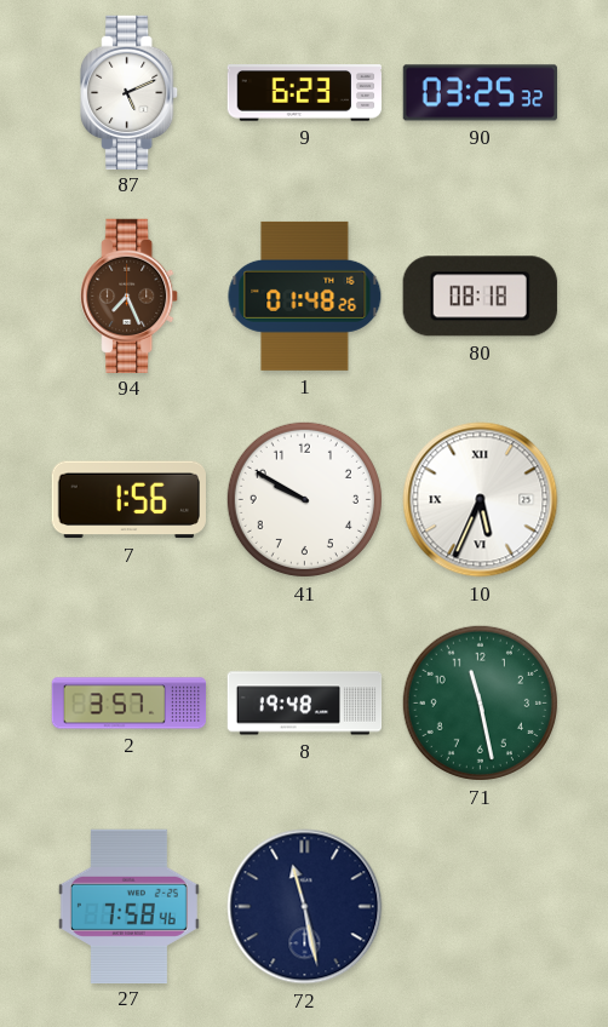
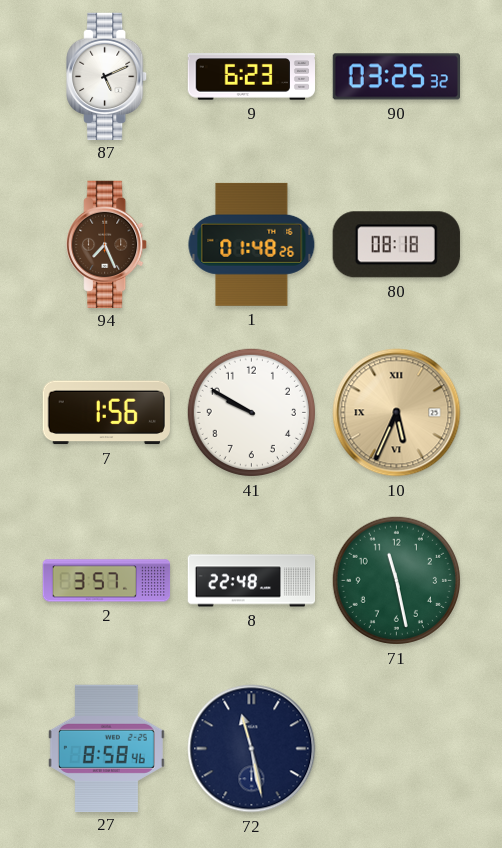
10 dial: white -> champagne (397, 413)
8: 19:48 -> 22:48 (252, 581)
27: 7:58 -> 8:58 (106, 748)
